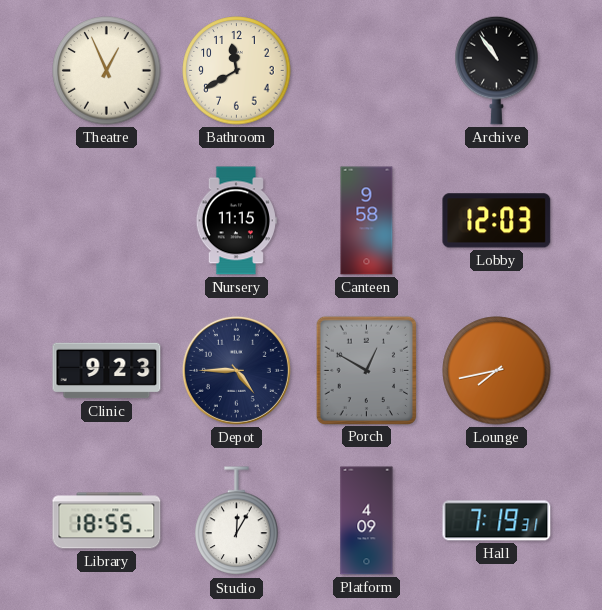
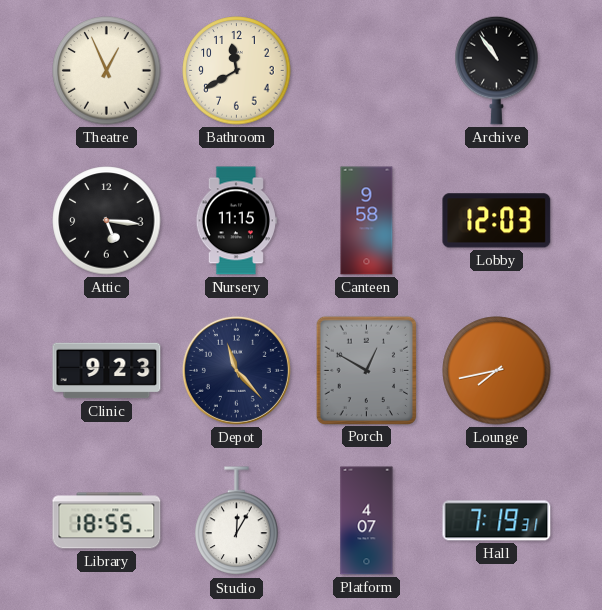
Attic: none -> 5:16 (107, 221)
Depot: 4:45 -> 11:23 (236, 370)
Platform: 4:09 -> 4:07 (367, 521)
